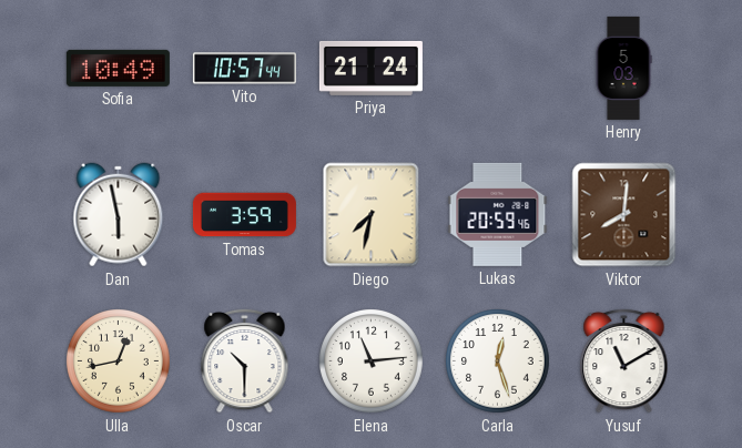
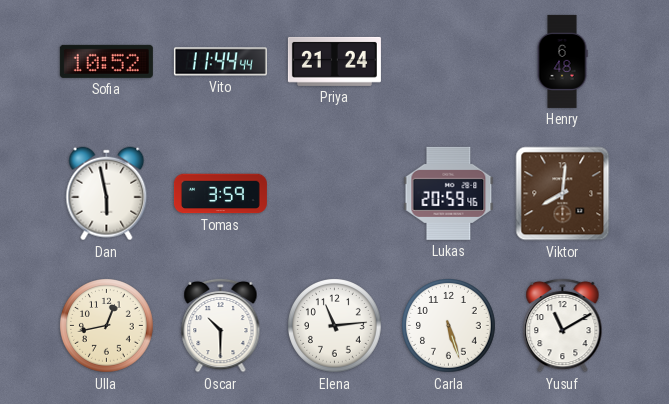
Sofia: 10:49 -> 10:52 (106, 61)
Vito: 10:57 -> 11:44 (220, 62)
Henry: 5:03 -> 6:48 (562, 61)
Diego: 7:32 -> none (372, 215)
Carla: 12:27 -> 5:27 (449, 326)
